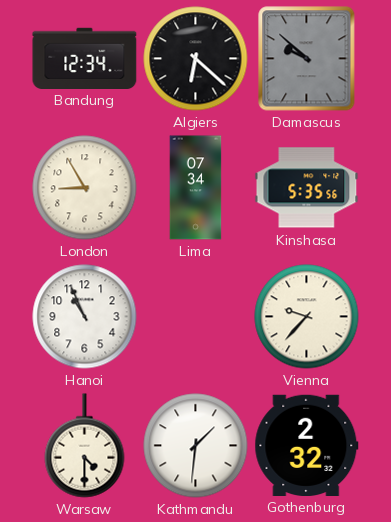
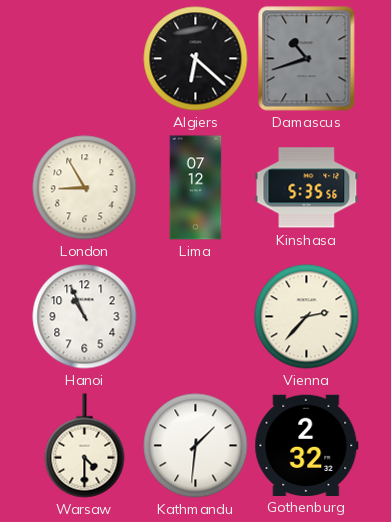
Bandung: 12:34 -> none (85, 58)
Damascus: 9:52 -> 10:42 (307, 59)
Lima: 07:34 -> 07:12 (196, 188)
Vienna: 9:37 -> 2:37 (307, 317)
